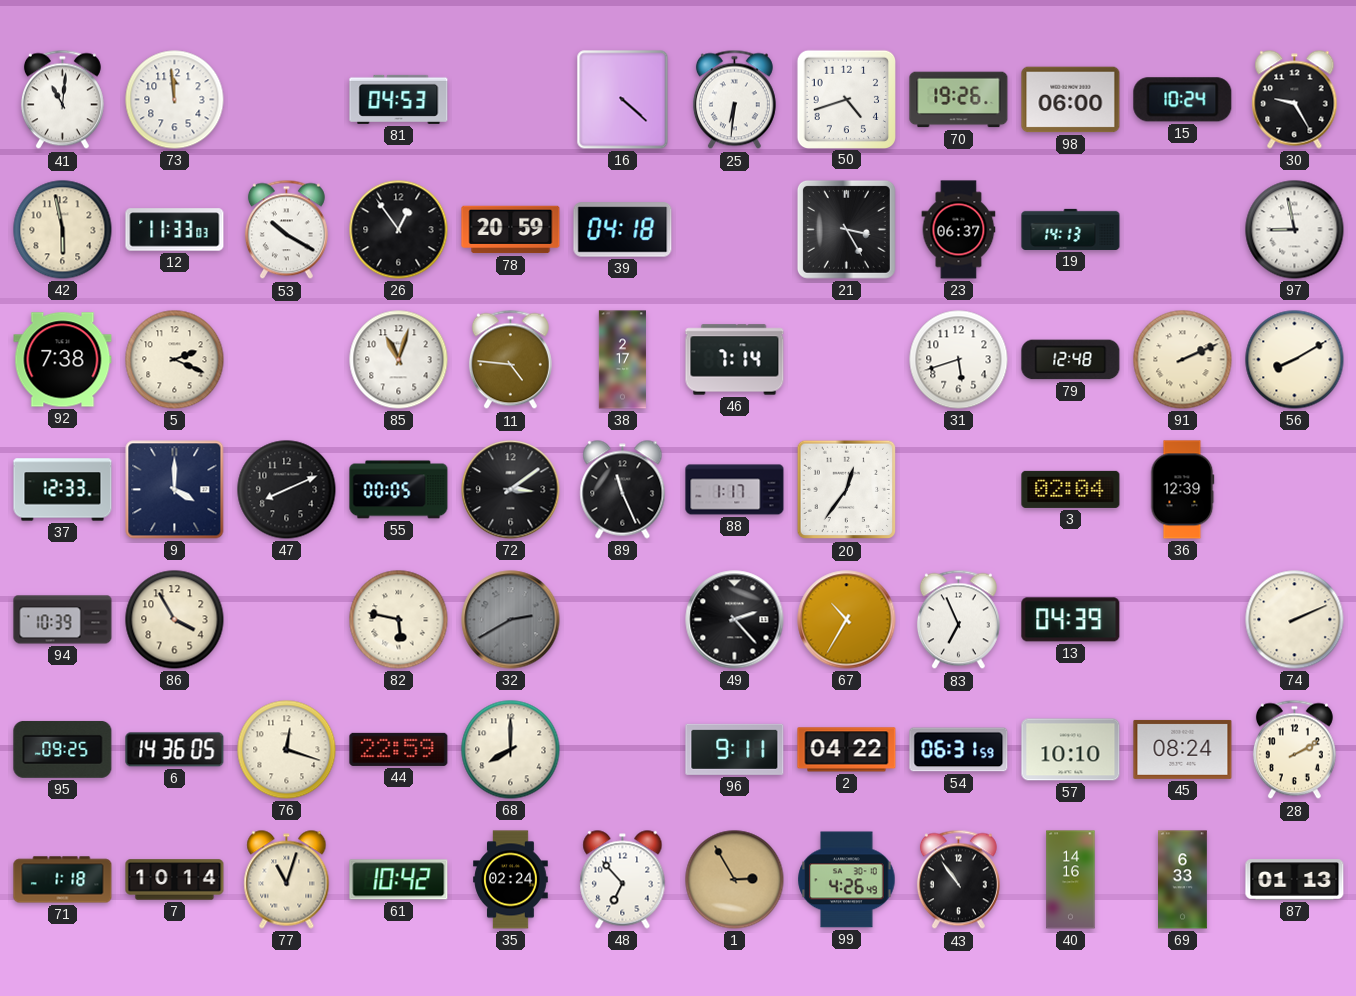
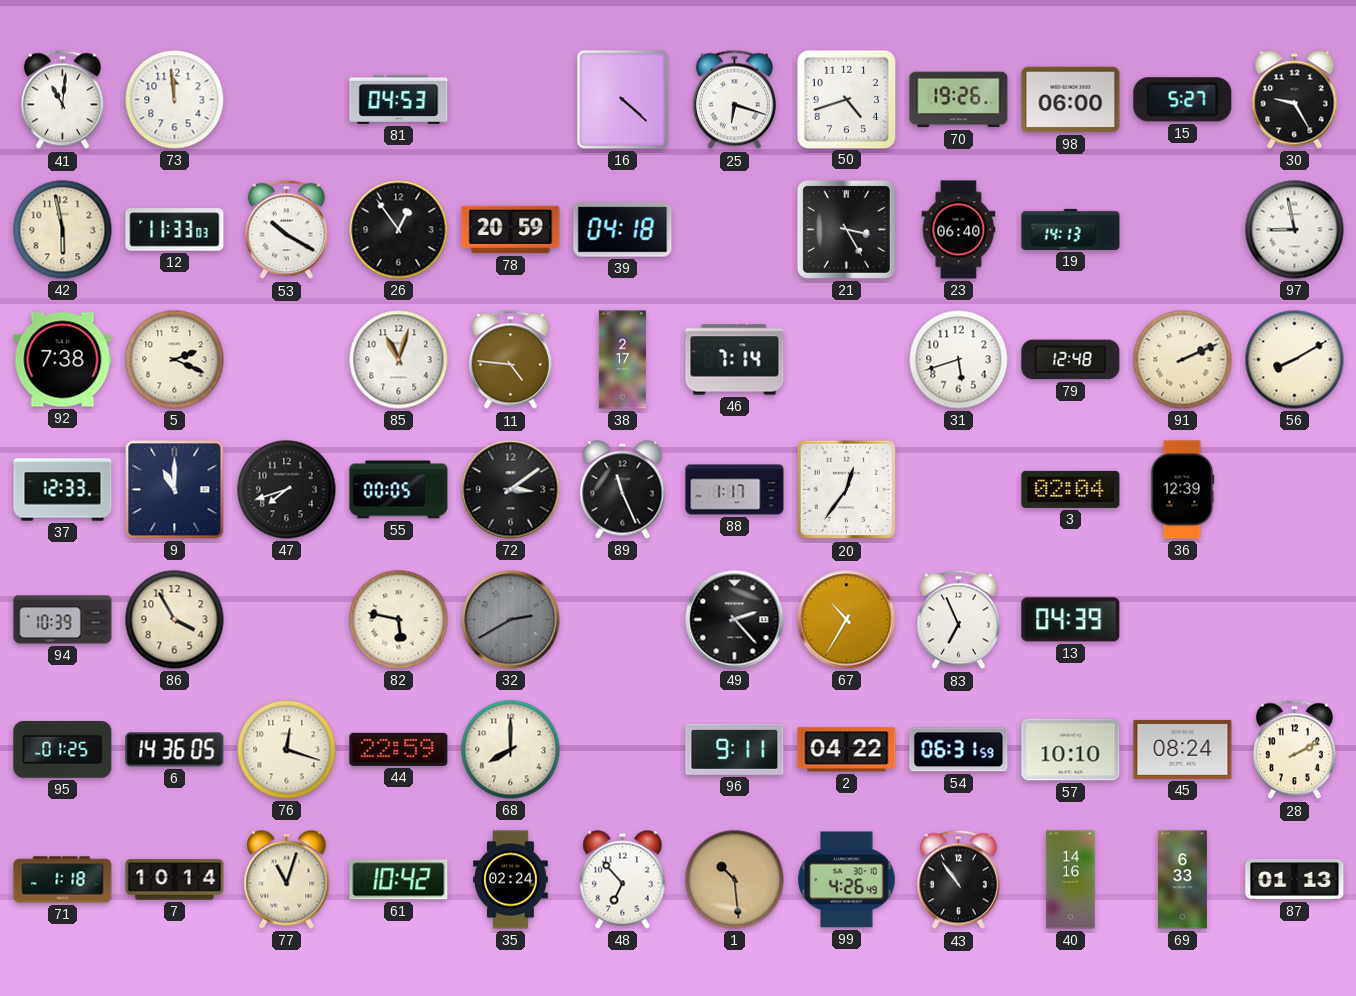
25: 6:31 -> 6:18 (734, 100)
15: 10:24 -> 5:27 (1183, 100)
23: 06:37 -> 06:40 (959, 230)
9: 4:00 -> 11:00 (175, 490)
47: 8:11 -> 7:42 (287, 490)
74: 2:11 -> none (1295, 620)
95: 09:25 -> 01:25 (63, 749)
1: 2:55 -> 10:29 (735, 880)
